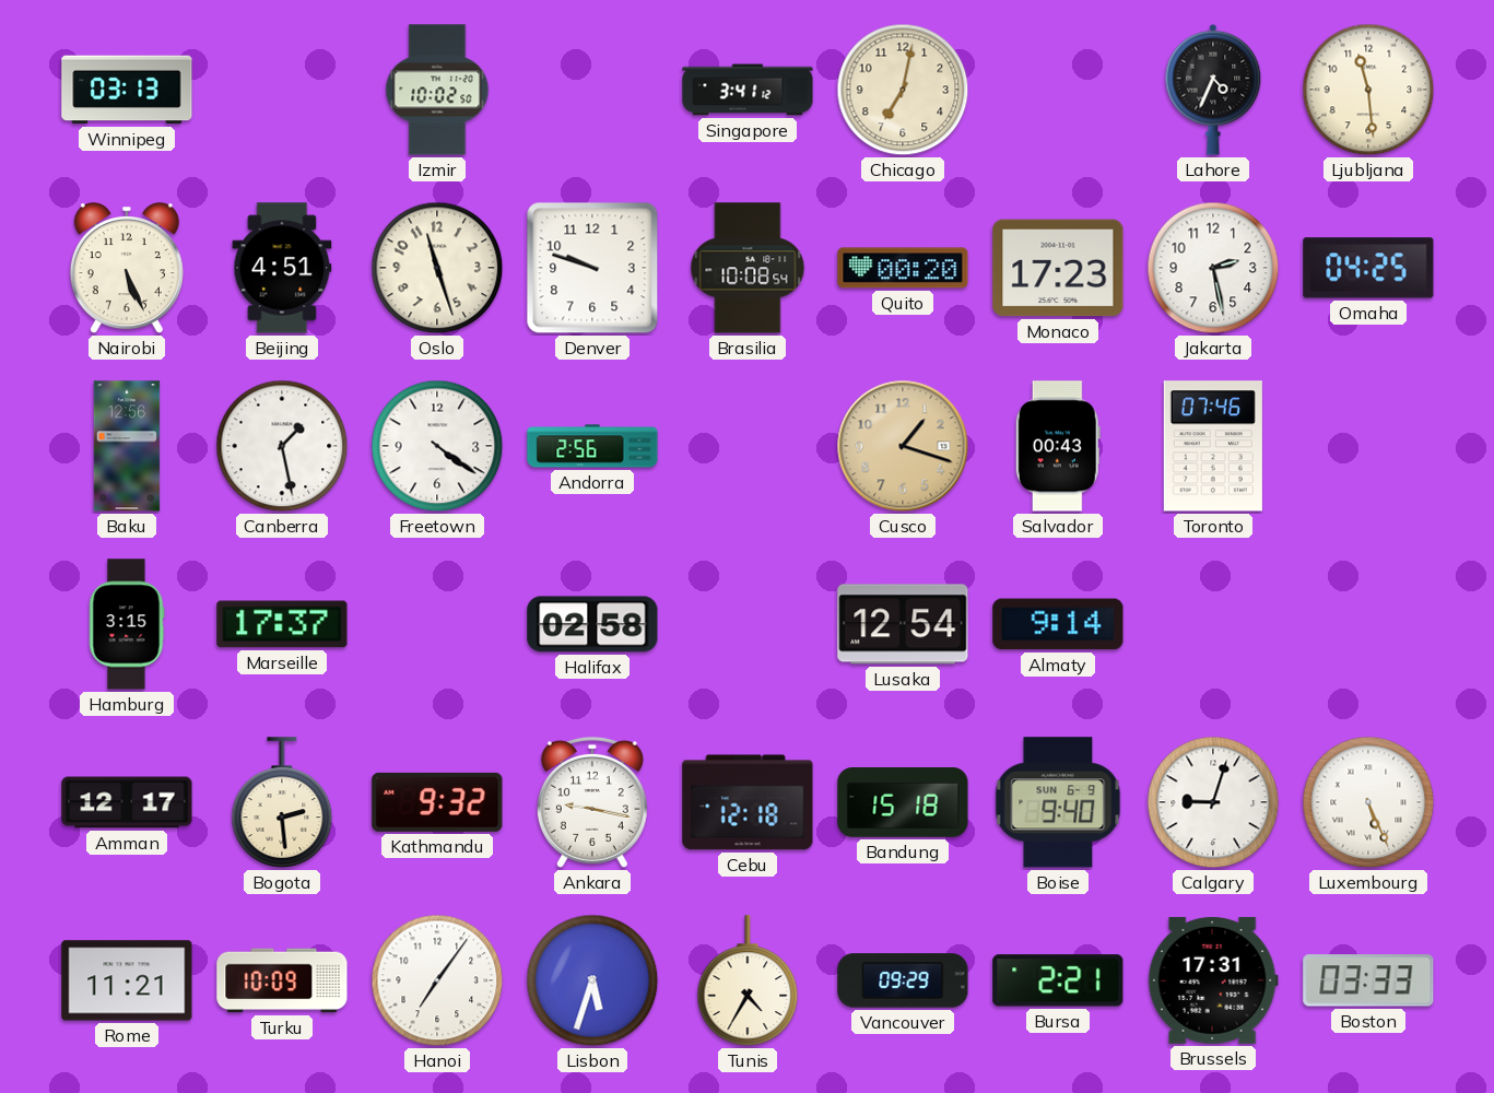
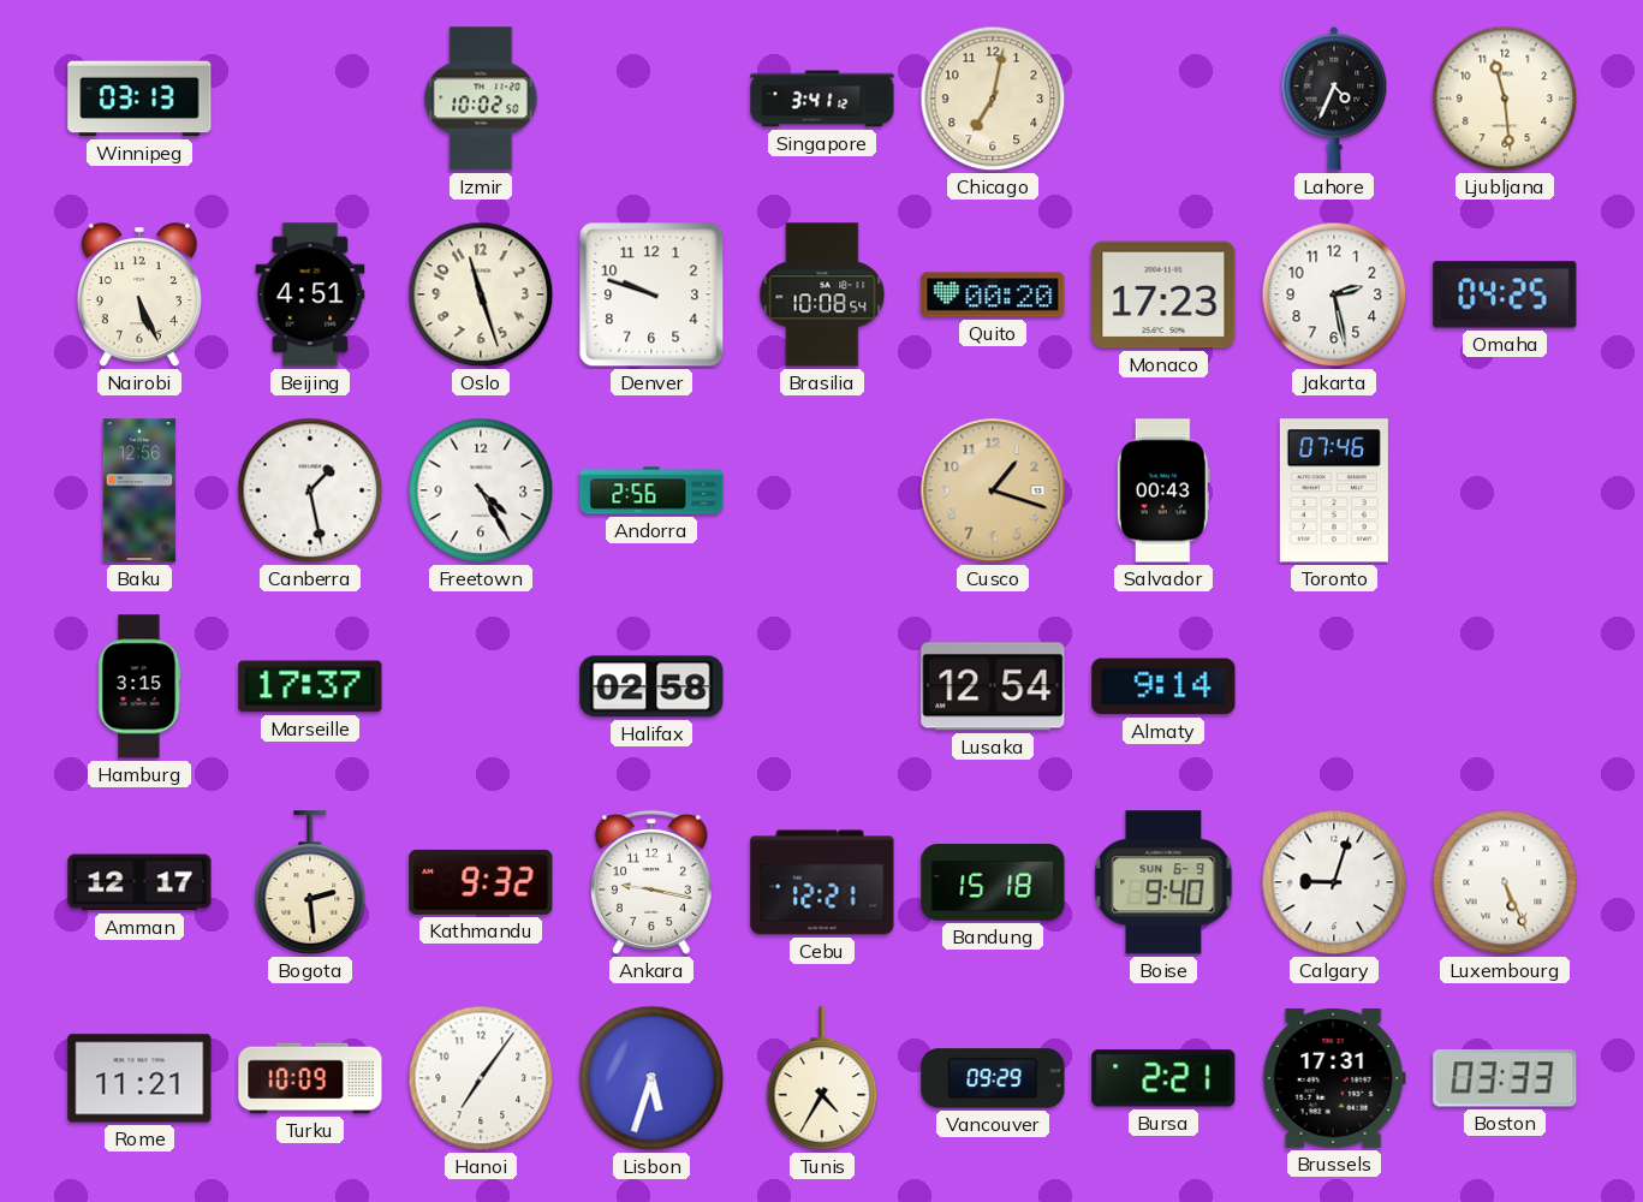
Freetown: 4:21 -> 4:25 (481, 490)
Cebu: 12:18 -> 12:21 (822, 882)
